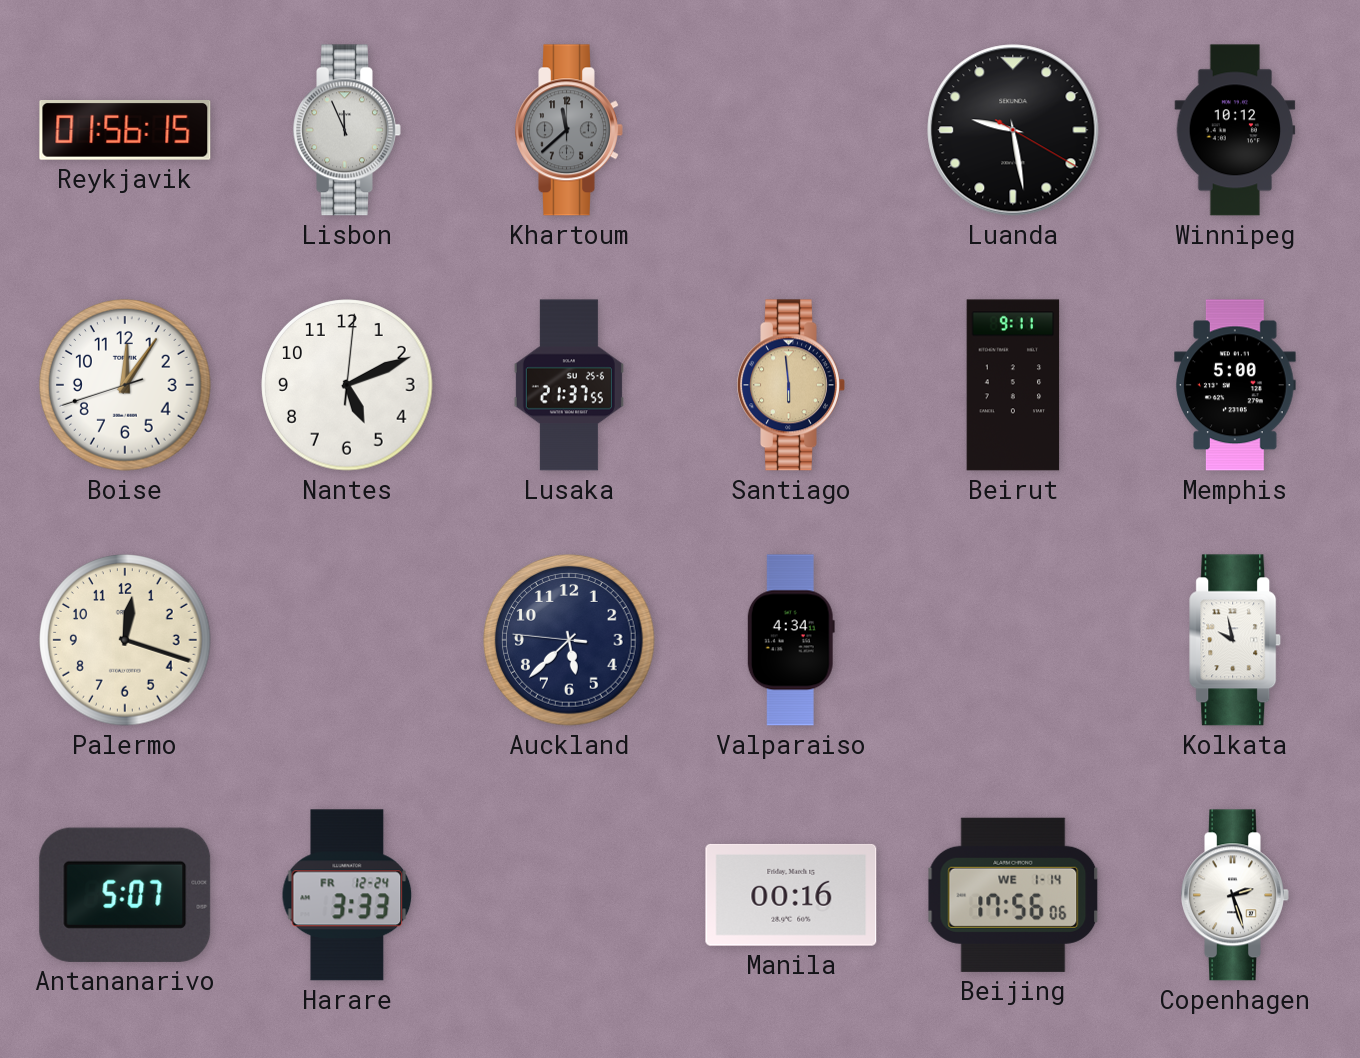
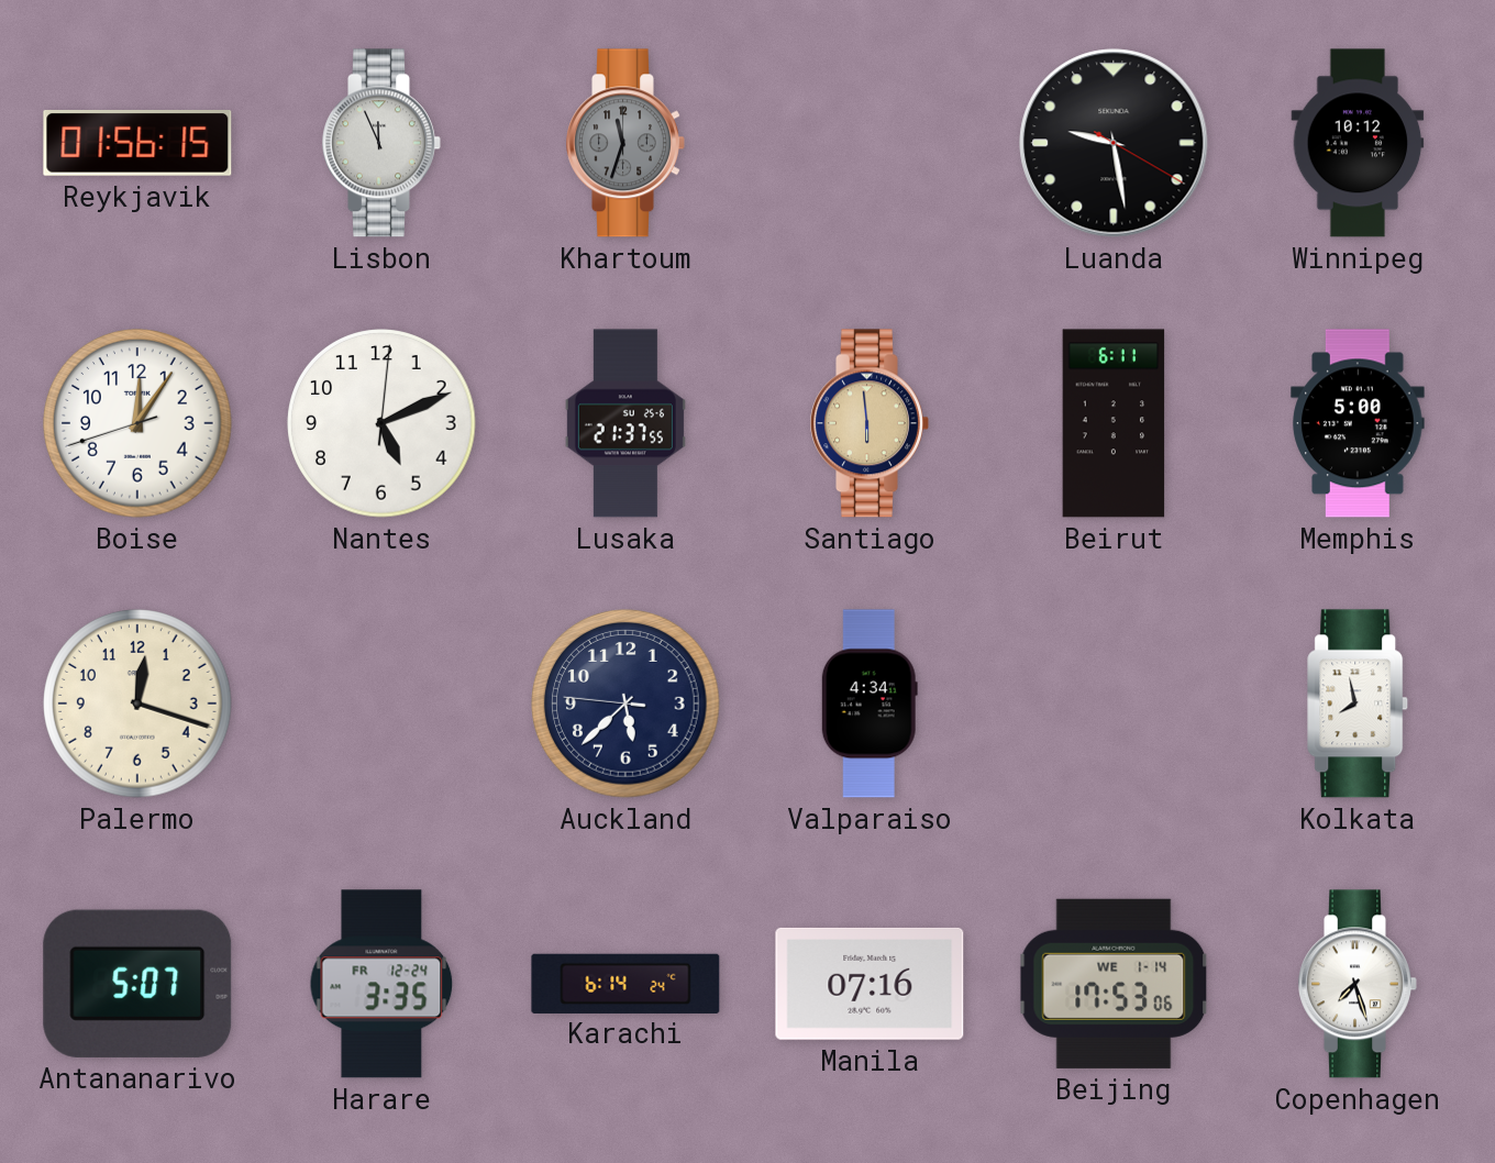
Khartoum: 11:38 -> 11:33 (625, 143)
Beirut: 9:11 -> 6:11 (1114, 423)
Kolkata: 9:58 -> 7:58 (1359, 704)
Harare: 3:33 -> 3:35 (381, 984)
Karachi: none -> 6:14 (625, 983)
Manila: 00:16 -> 07:16 (870, 984)
Beijing: 17:56 -> 17:53 (1114, 984)
Copenhagen: 2:27 -> 7:27 (1358, 984)
